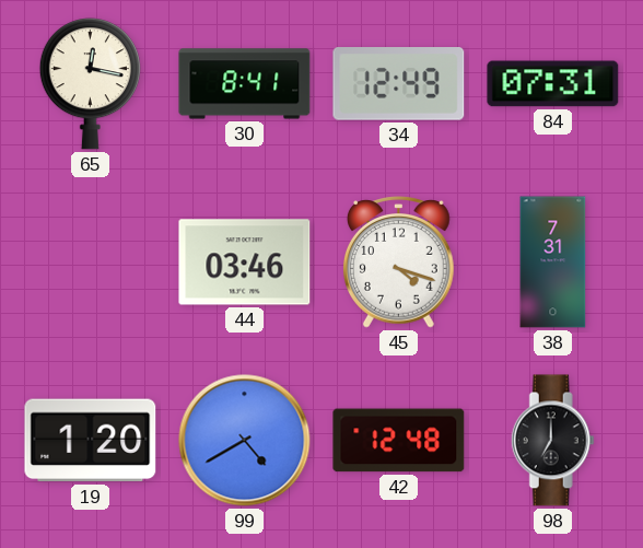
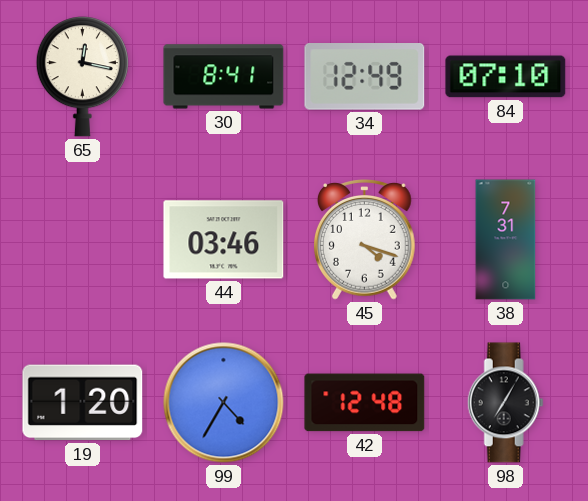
84: 07:31 -> 07:10 (506, 77)
99: 4:40 -> 4:35 (224, 403)
98: 7:00 -> 7:05 (505, 403)
